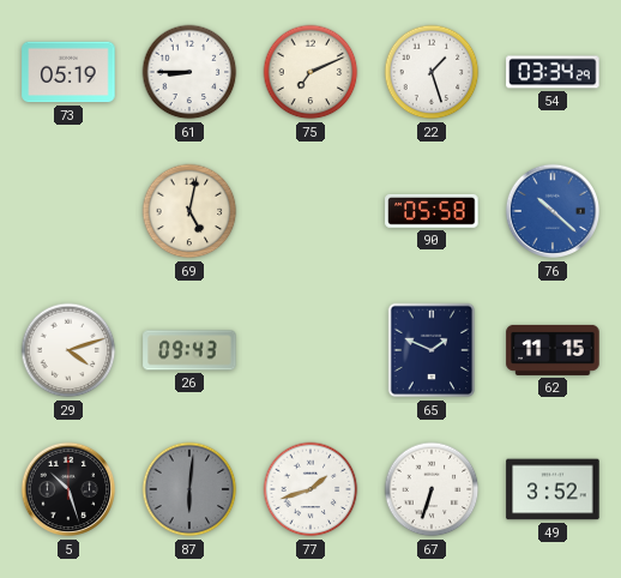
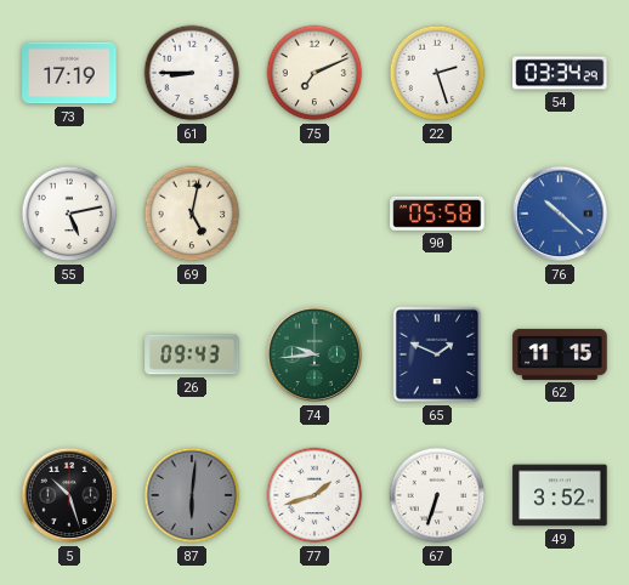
73: 05:19 -> 17:19 (69, 73)
22: 1:27 -> 2:27 (437, 73)
55: none -> 5:13 (69, 214)
29: 4:12 -> none (68, 350)
74: none -> 9:44 (314, 354)
